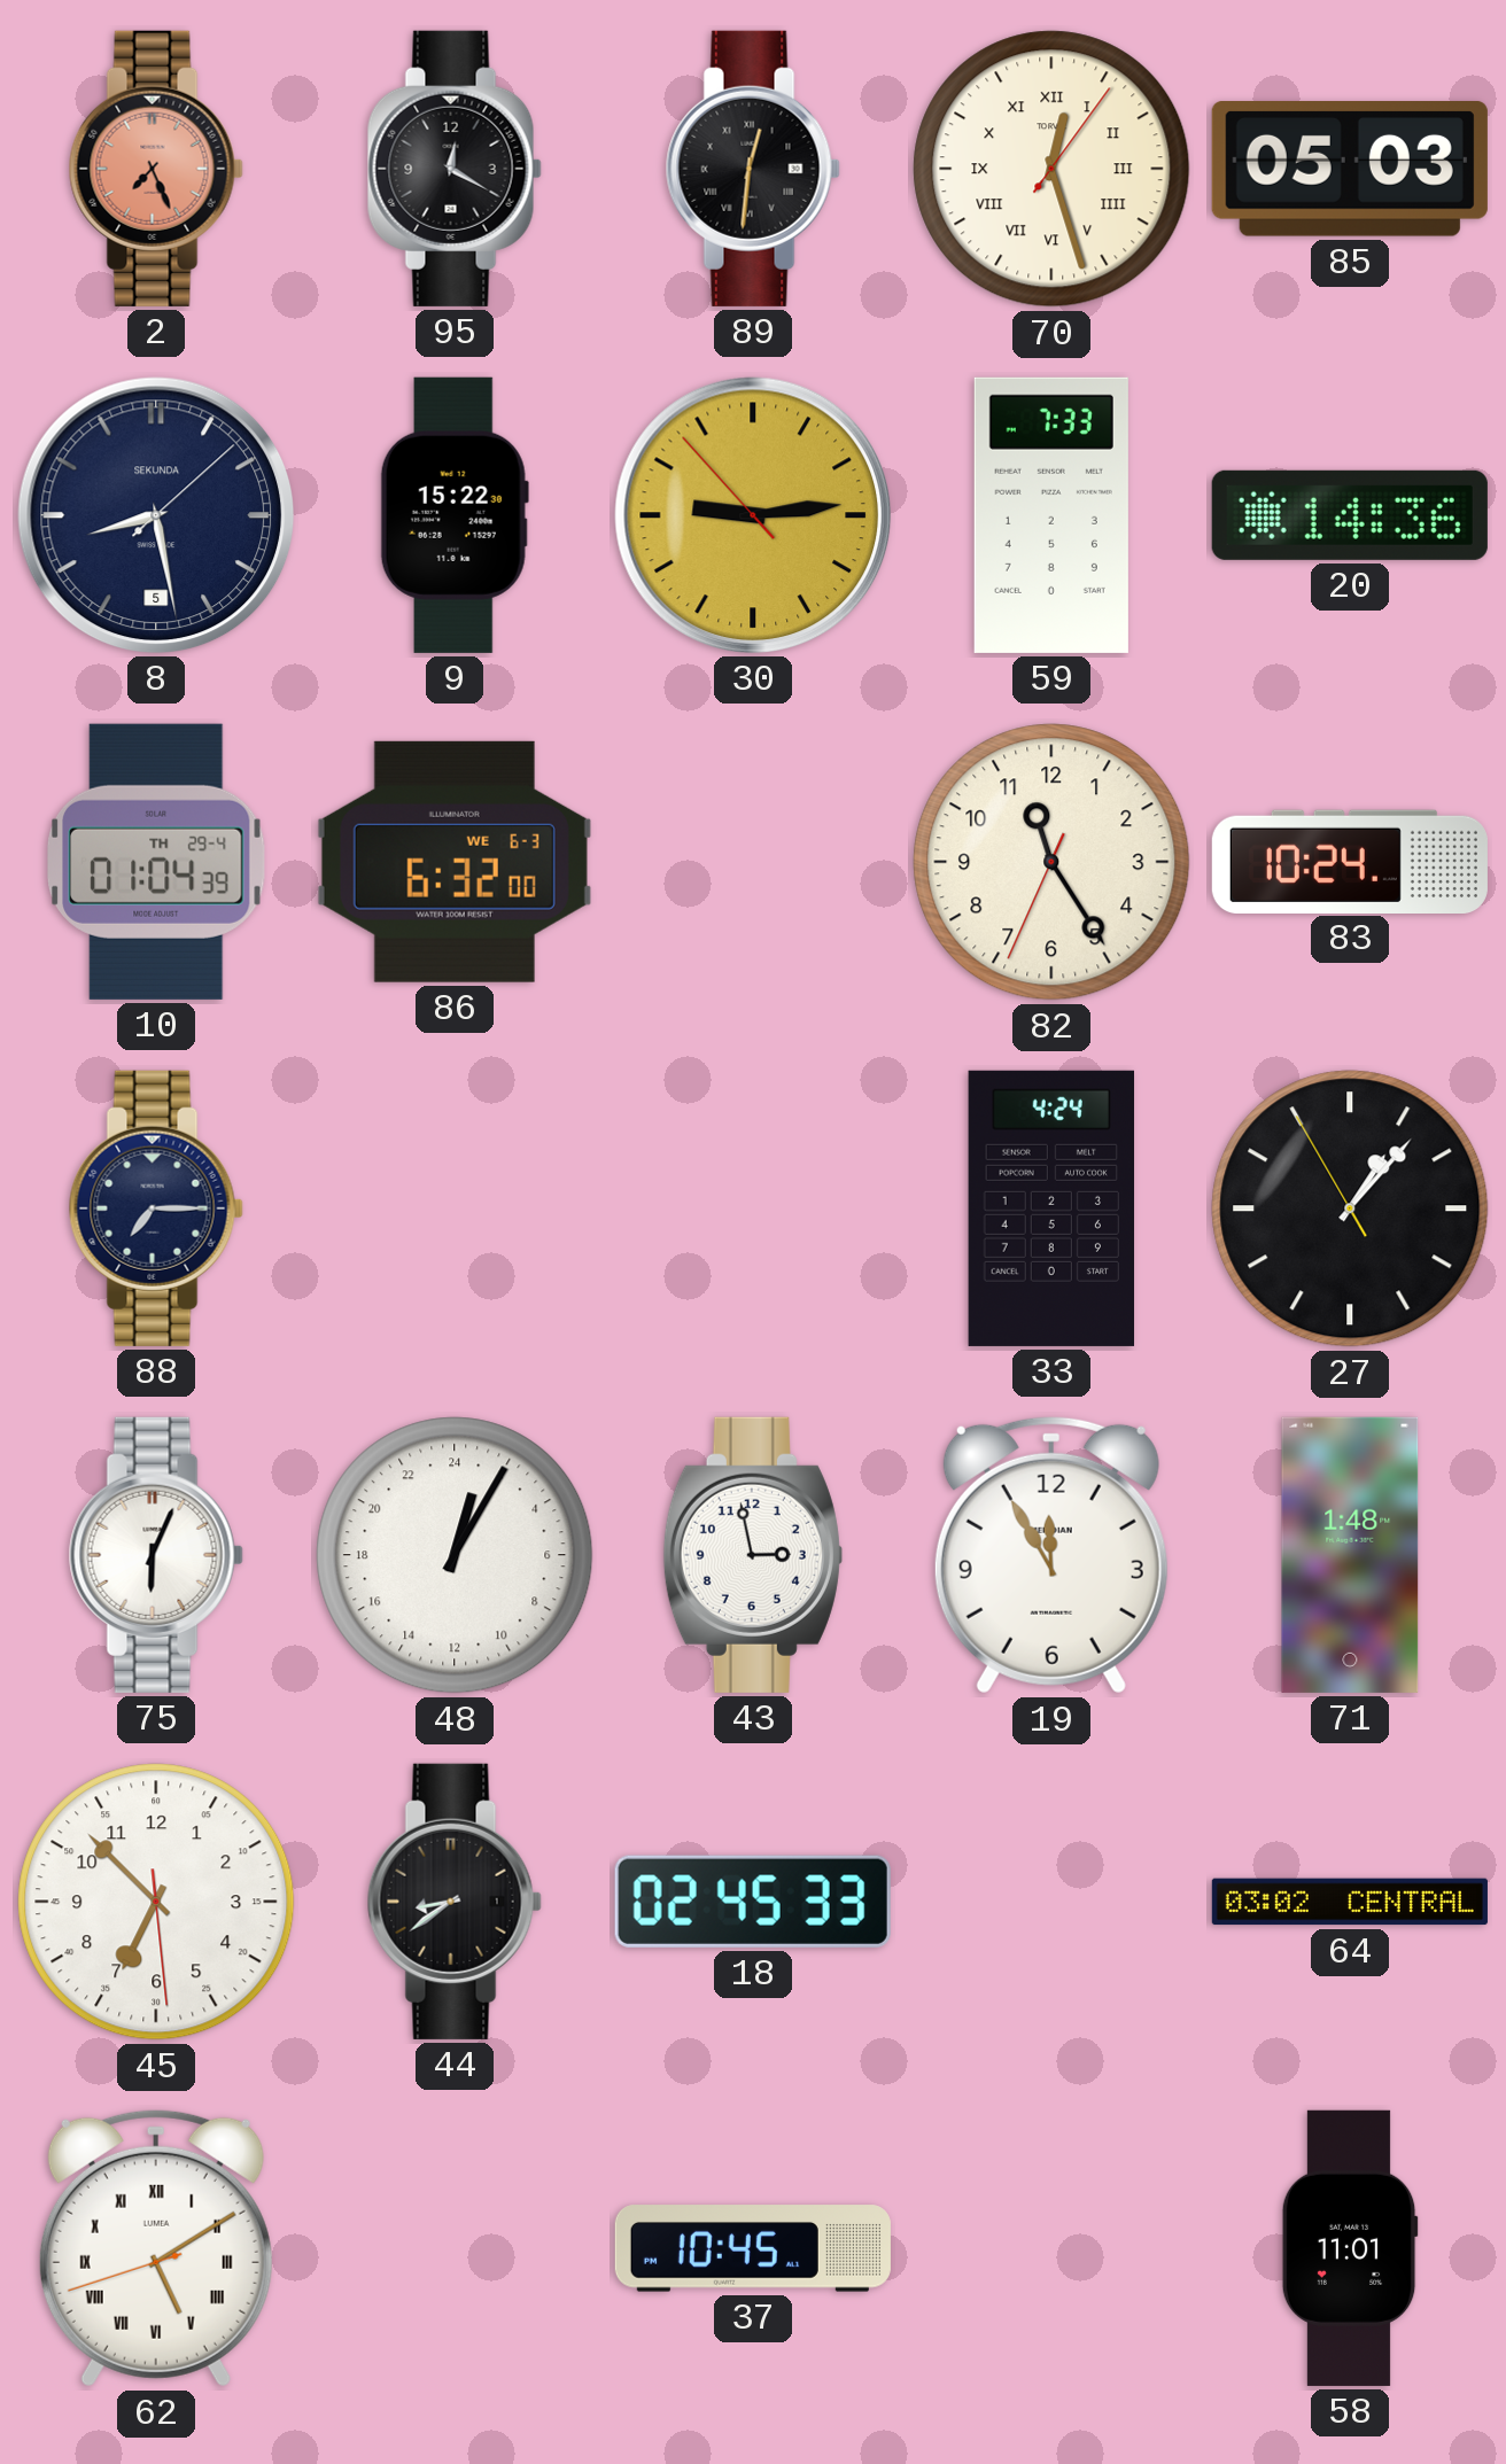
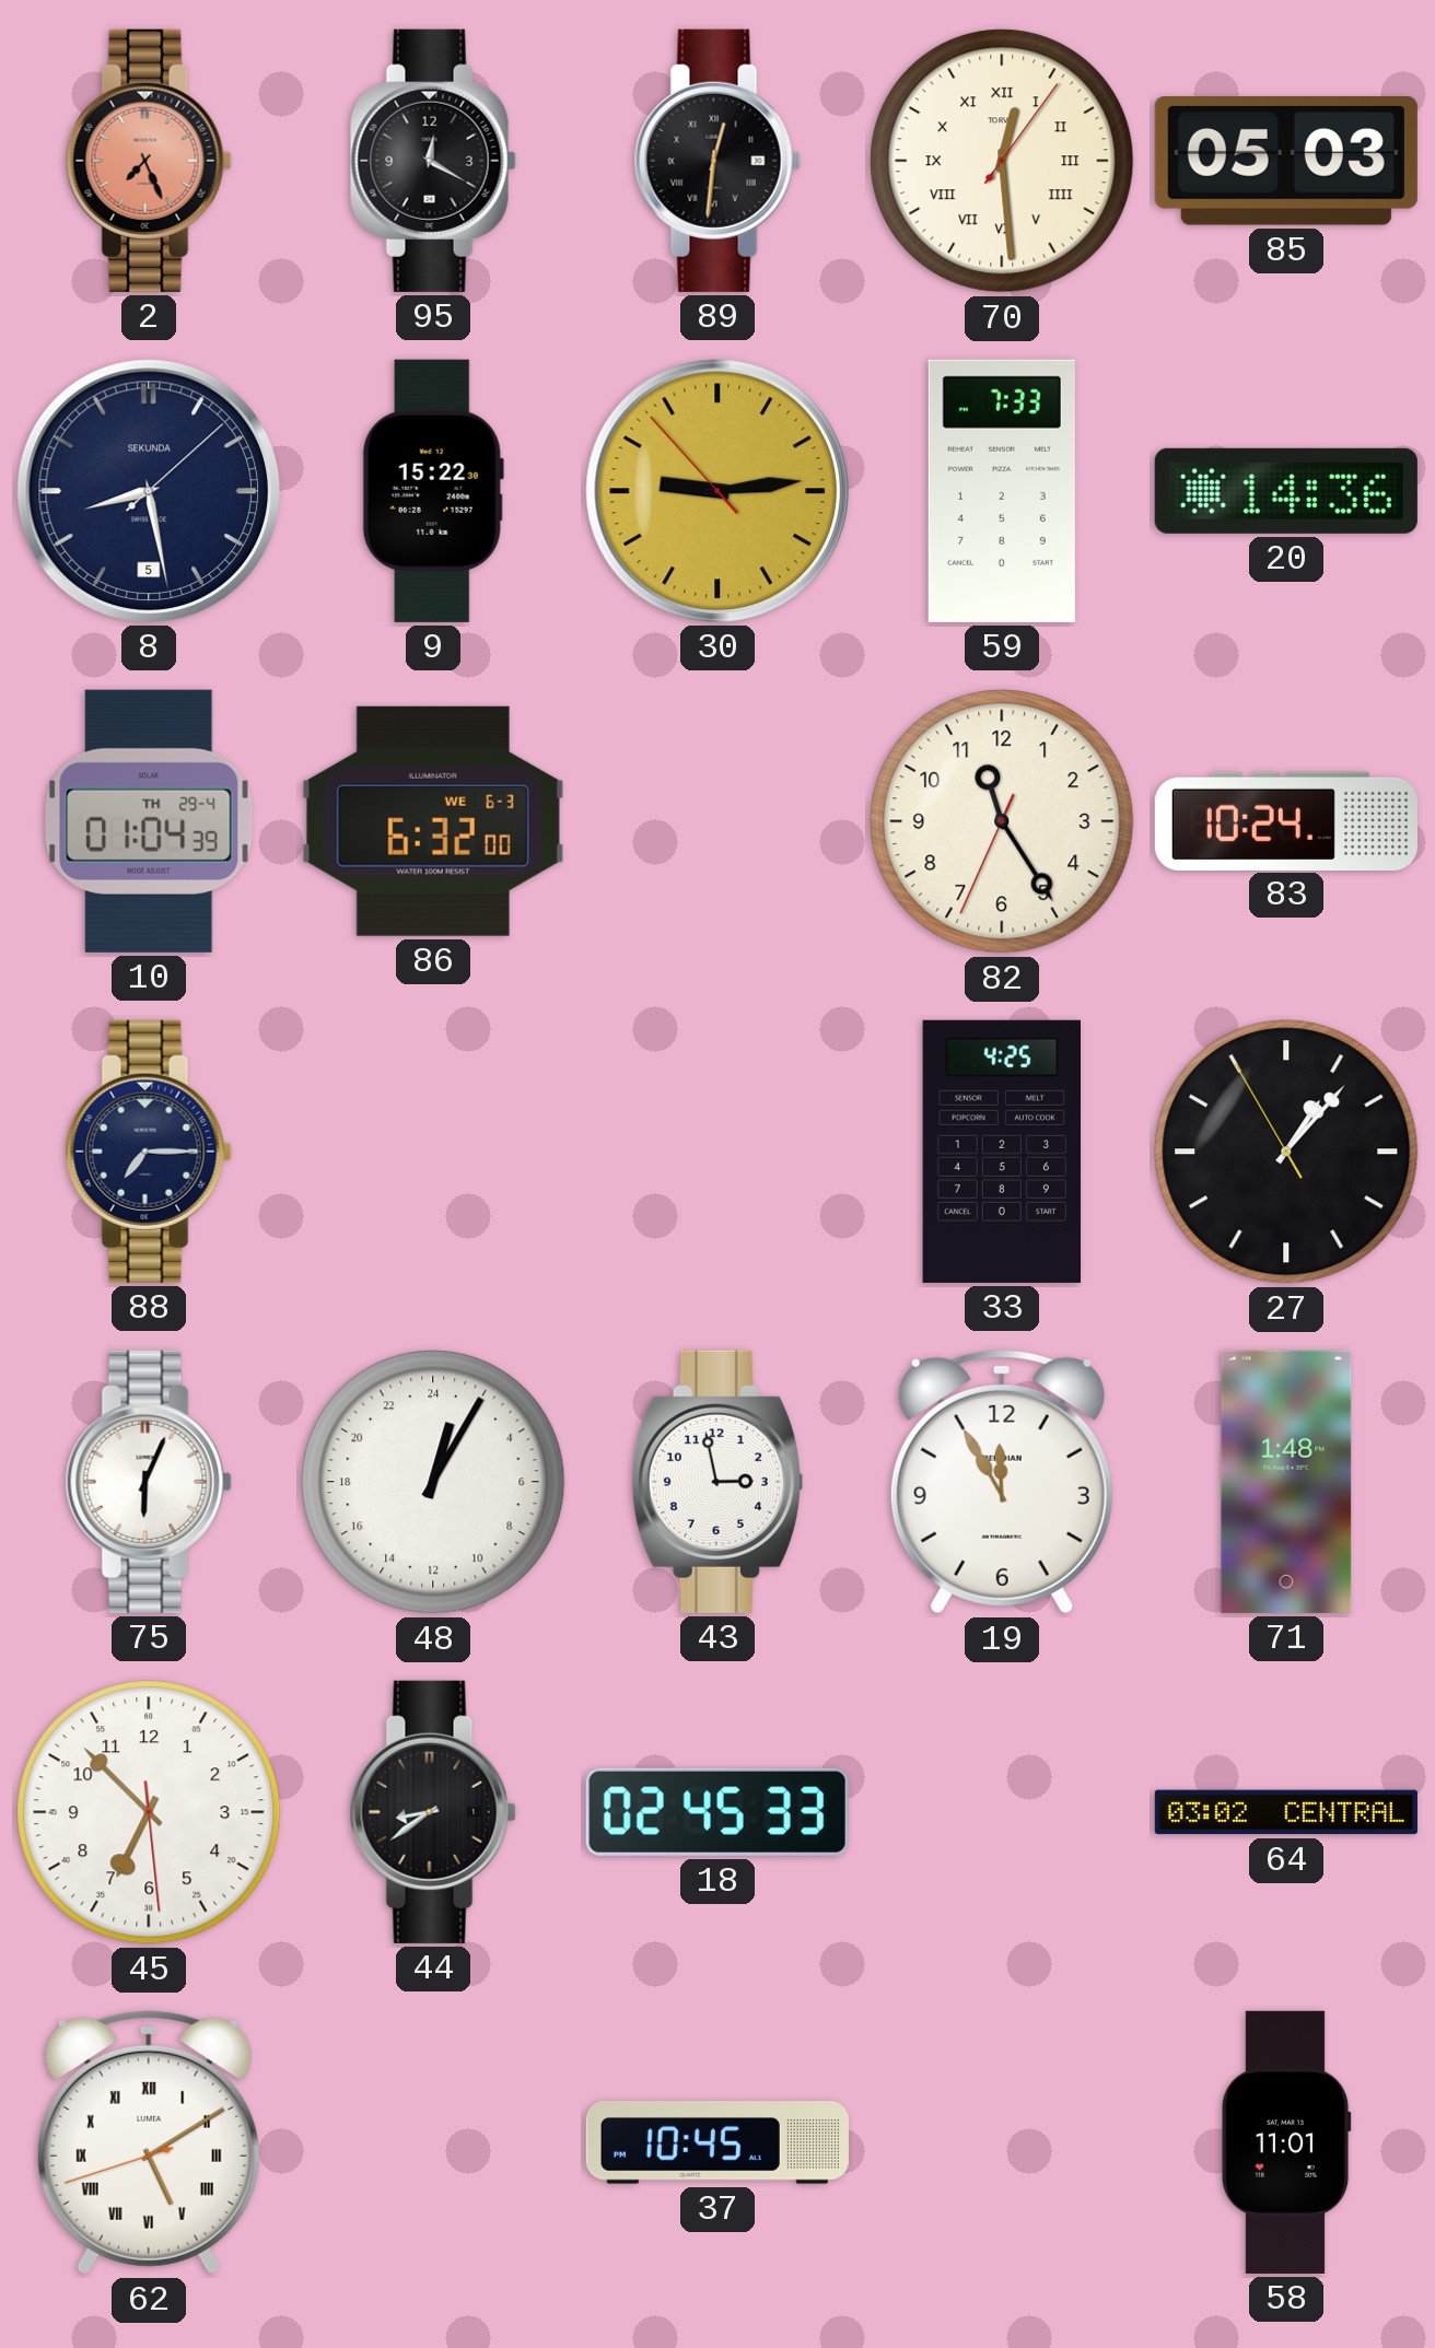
70: 12:27 -> 12:29 (1002, 161)
33: 4:24 -> 4:25 (1001, 1152)
